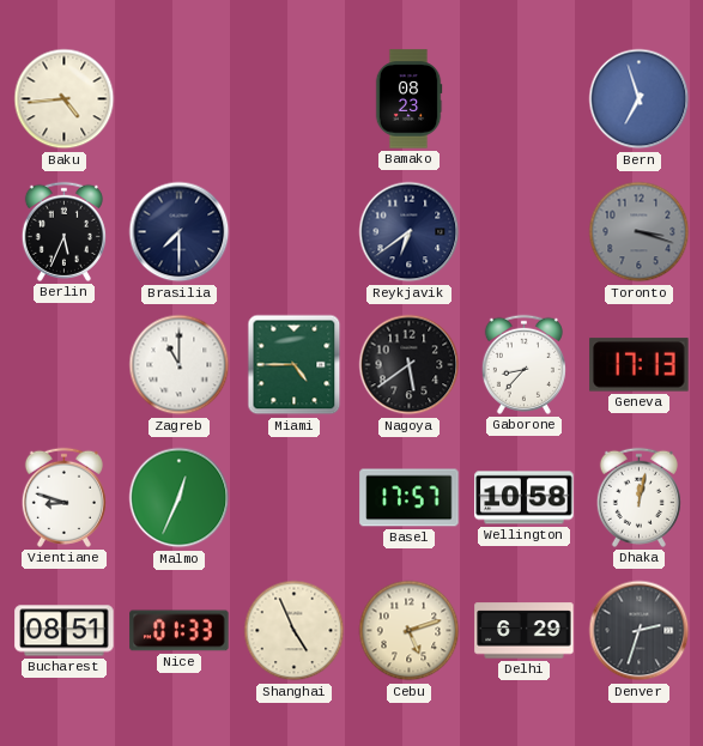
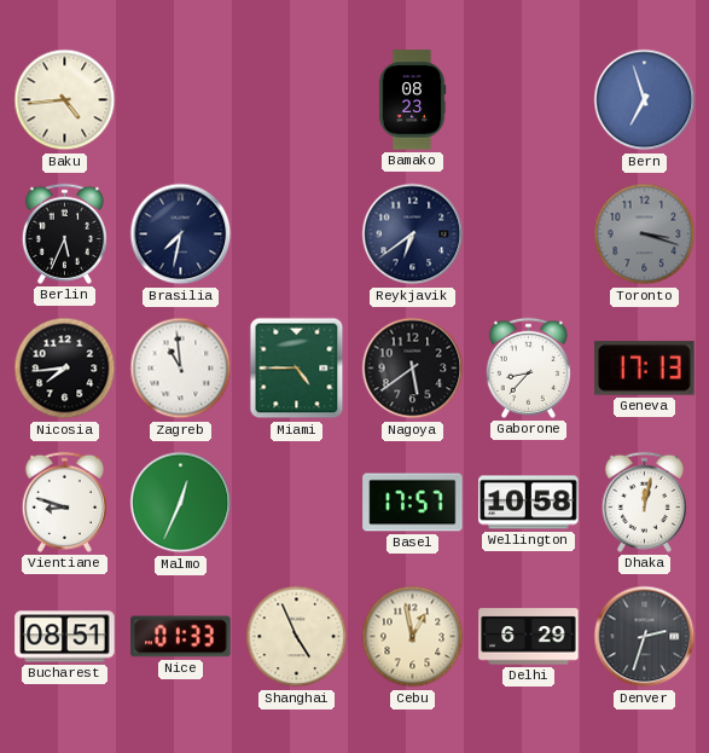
Brasilia: 7:30 -> 7:32 (181, 234)
Nicosia: none -> 7:44 (65, 369)
Zagreb: 11:00 -> 10:59 (181, 369)
Cebu: 5:12 -> 12:58 (413, 637)
